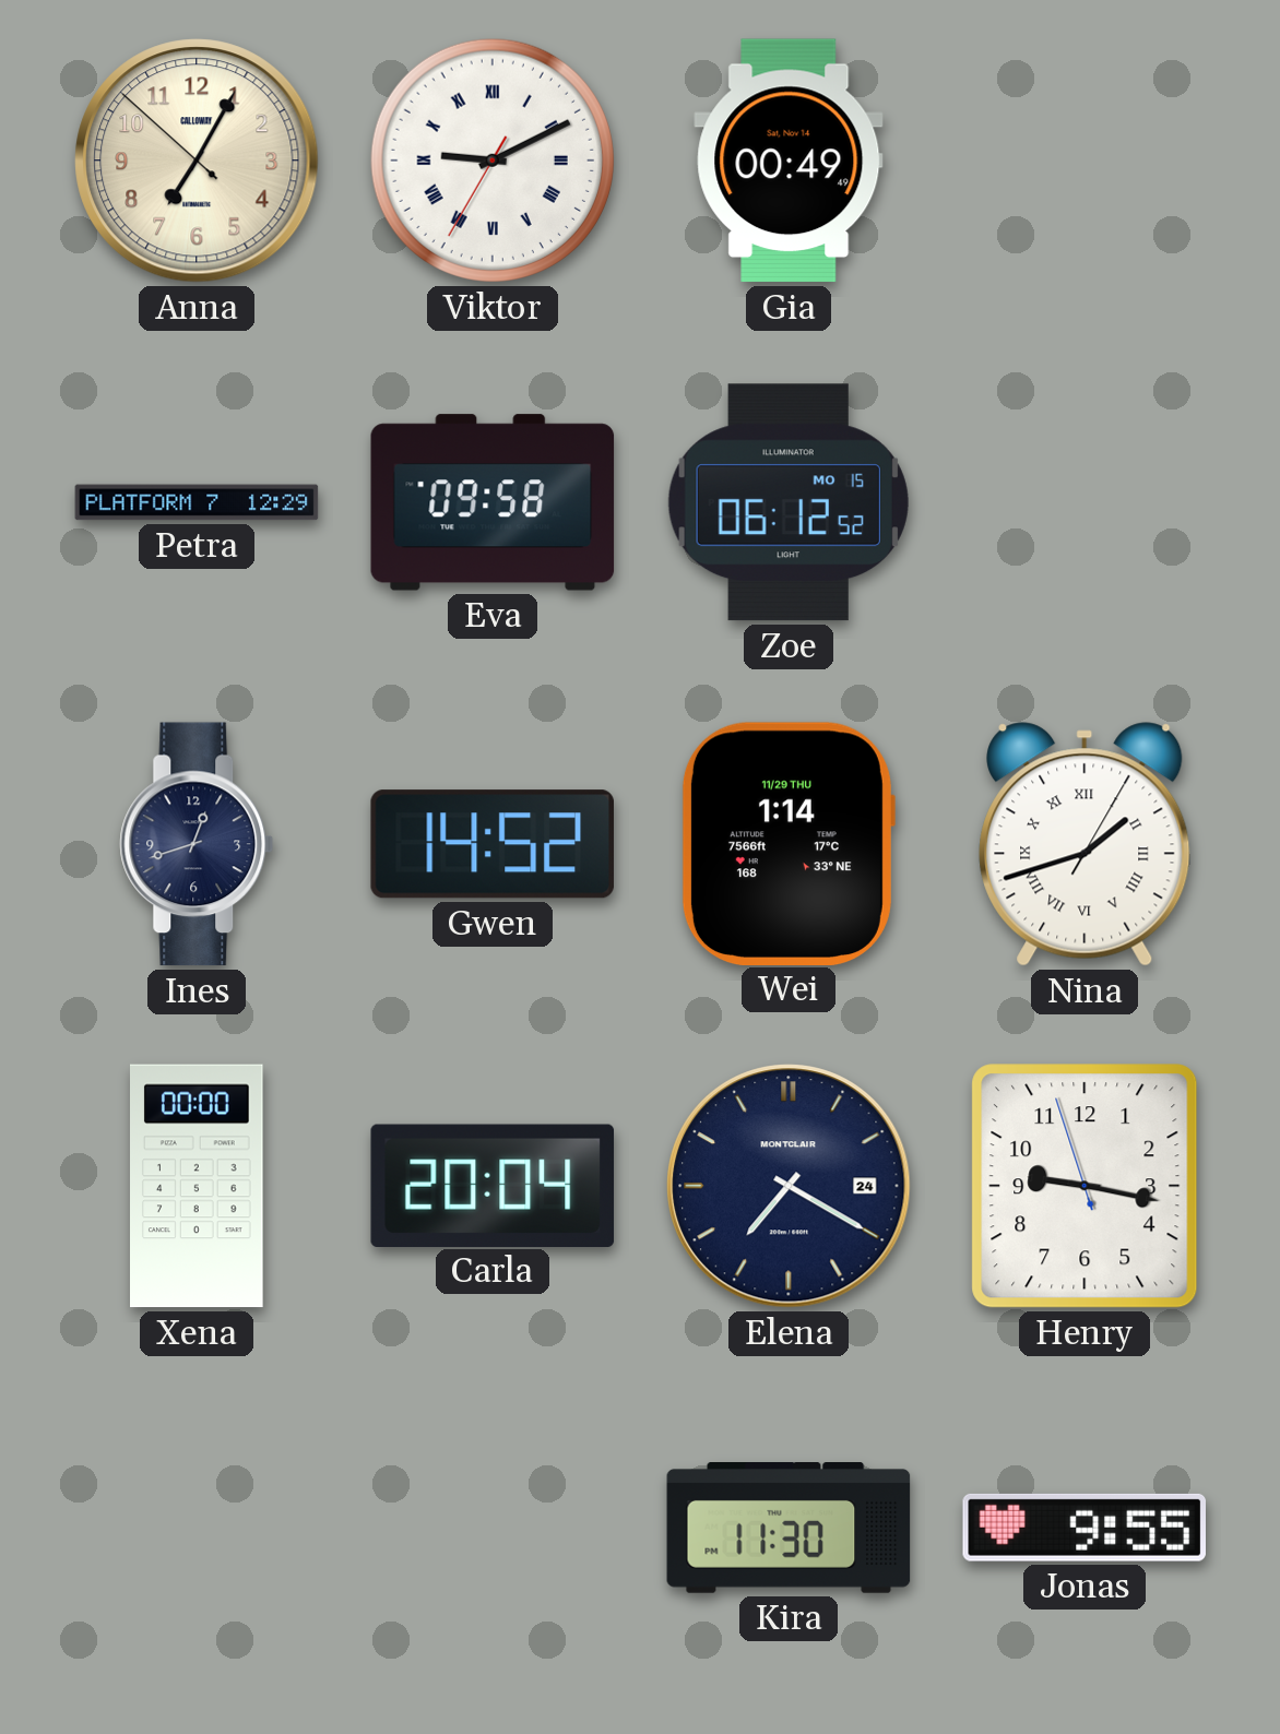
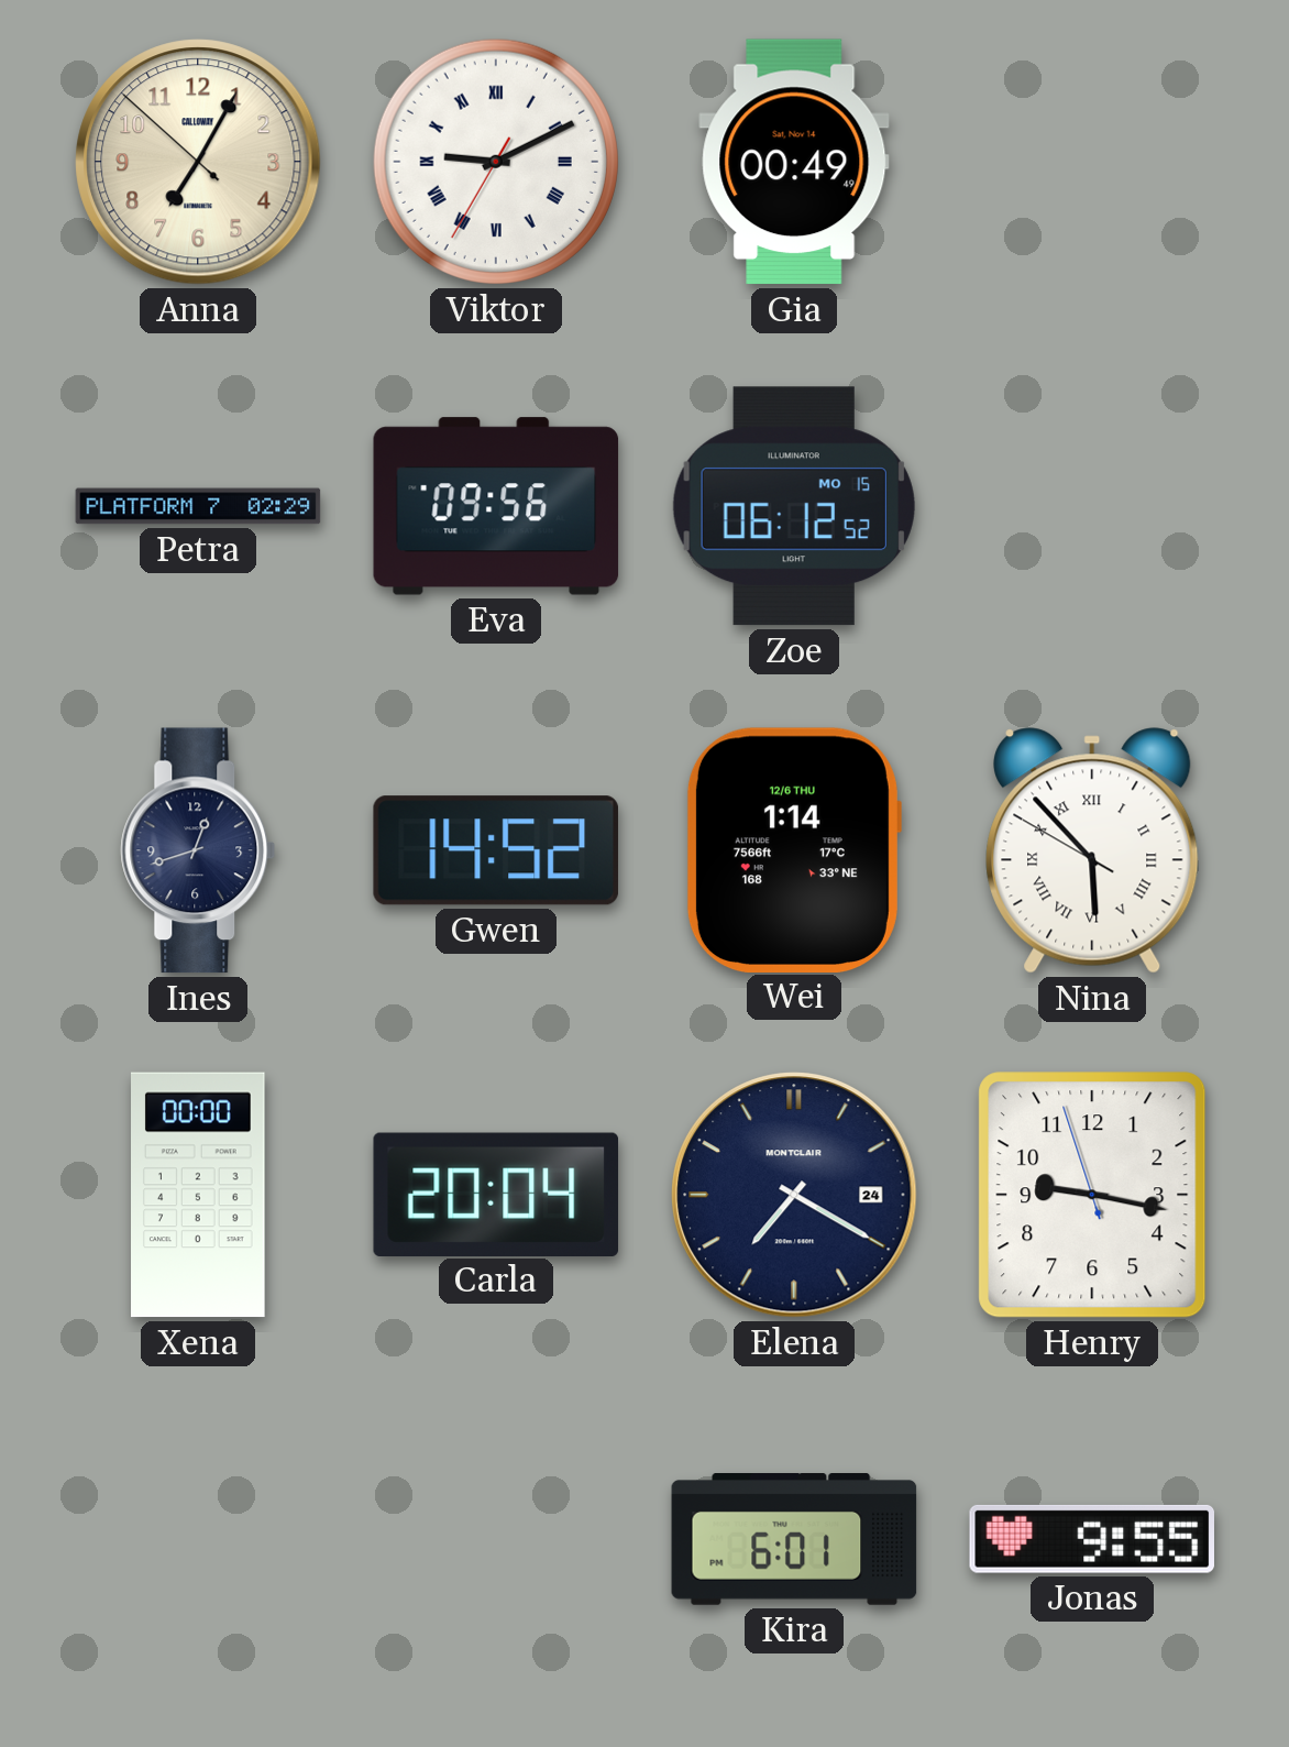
Petra: 12:29 -> 02:29 (198, 506)
Eva: 09:58 -> 09:56 (496, 506)
Wei date: 11/29 THU -> 12/6 THU (793, 849)
Nina: 1:42 -> 5:52 (1092, 850)
Kira: 11:30 -> 6:01 (794, 1540)
